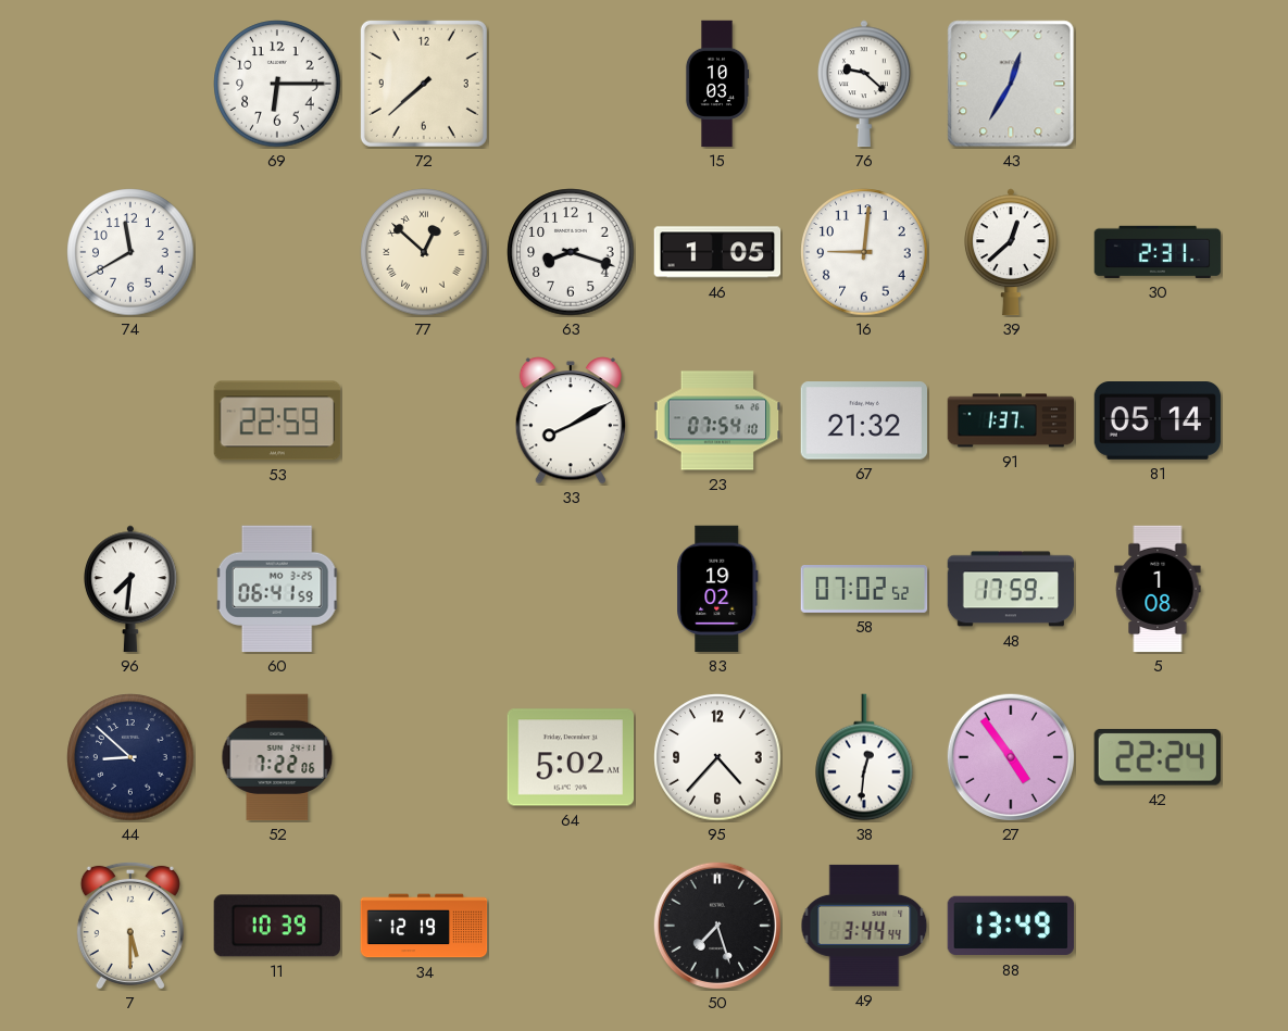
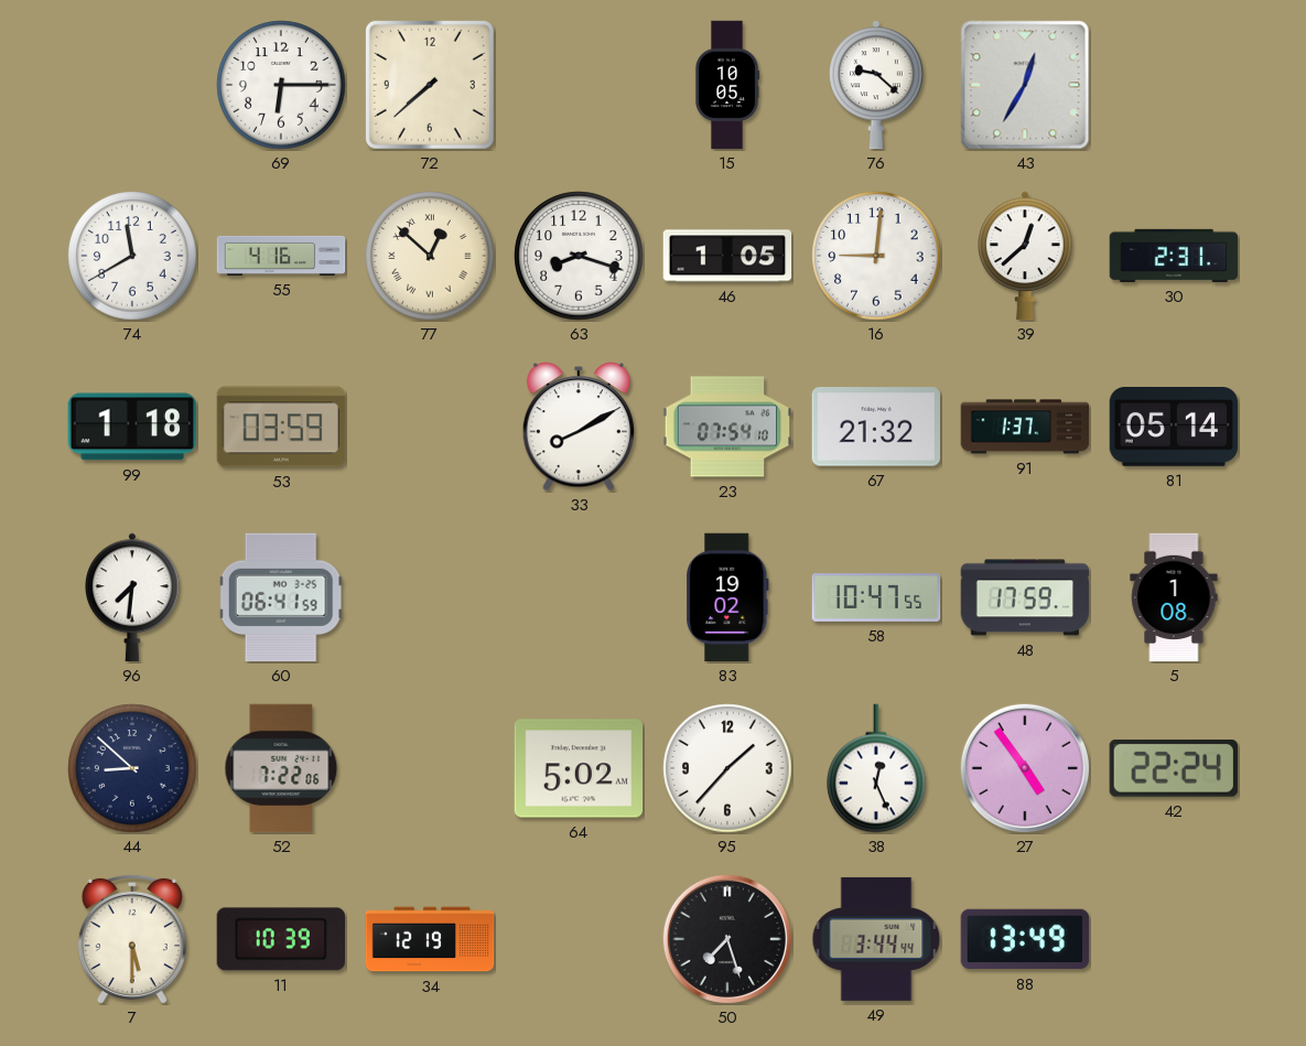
15: 10:03 -> 10:05 (727, 85)
55: none -> 4:16 (281, 256)
99: none -> 1:18 (131, 427)
53: 22:59 -> 03:59 (281, 427)
58: 07:02 -> 10:47 (876, 599)
95: 4:37 -> 1:37 (727, 768)
38: 12:31 -> 12:26 (876, 768)
